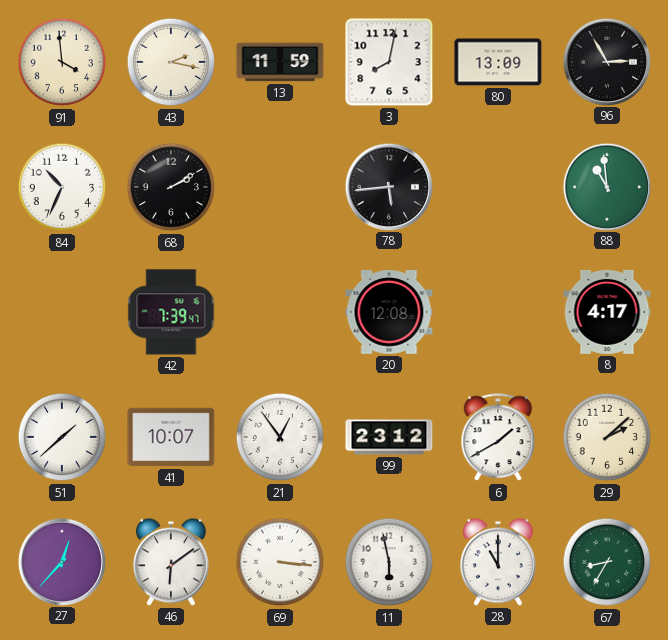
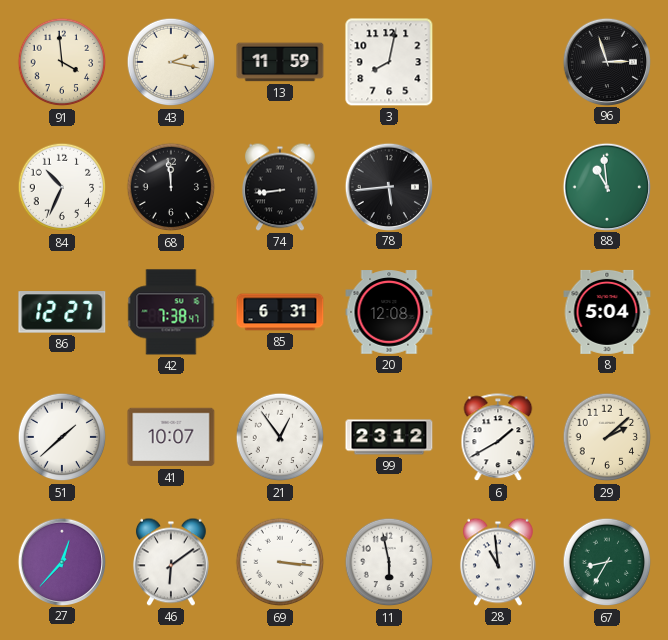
80: 13:09 -> none (498, 62)
96: 2:55 -> 2:57 (606, 61)
68: 2:10 -> 11:59 (171, 187)
74: none -> 8:44 (280, 187)
86: none -> 12:27 (62, 312)
42: 7:39 -> 7:38 (171, 312)
85: none -> 6:31 (280, 312)
8: 4:17 -> 5:04 (607, 312)
28: 11:00 -> 10:59 (498, 562)
